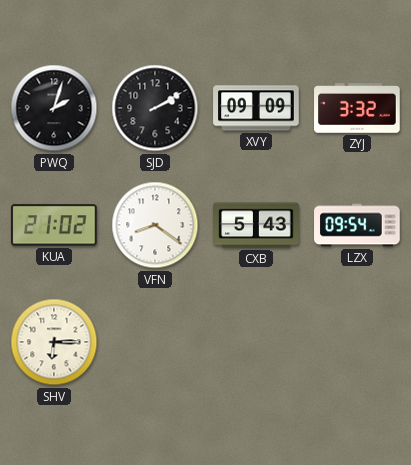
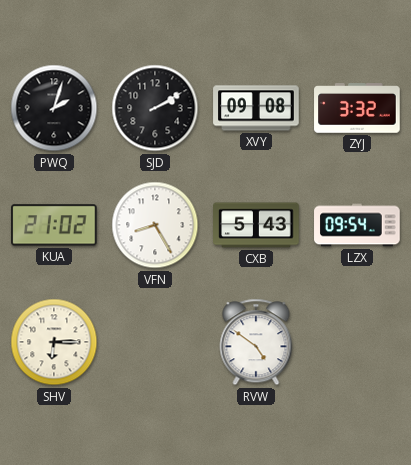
XVY: 09:09 -> 09:08 (256, 108)
VFN: 8:21 -> 8:25 (155, 225)
RVW: none -> 4:51 (256, 342)
